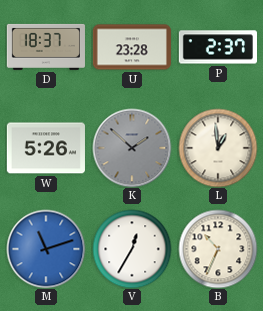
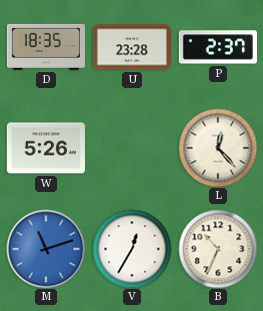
D: 18:37 -> 18:35 (45, 47)
K: 1:52 -> none (132, 148)
L: 12:59 -> 12:23 (218, 148)
